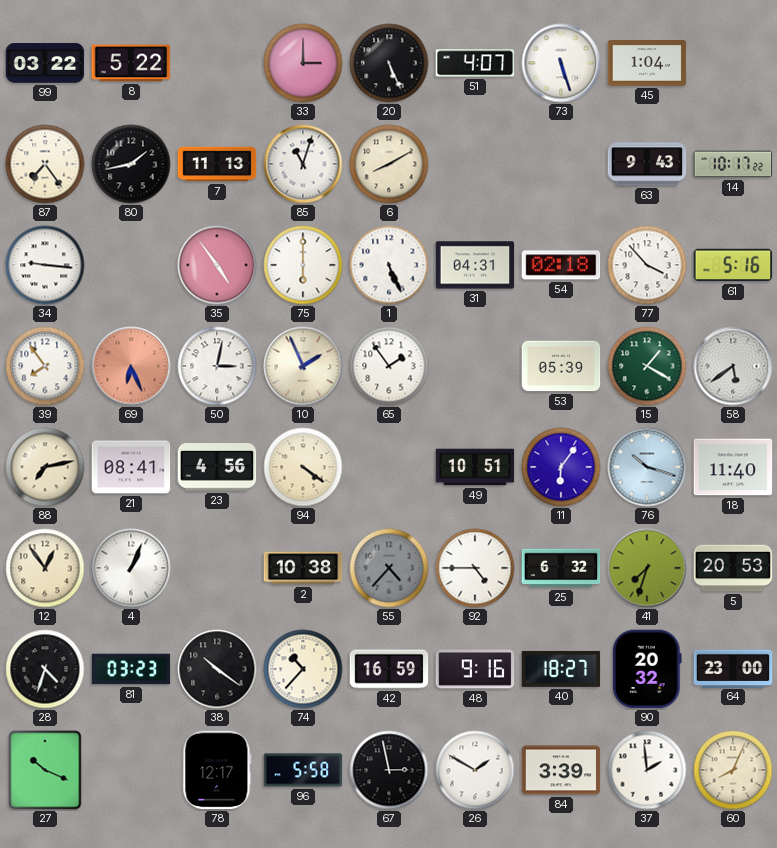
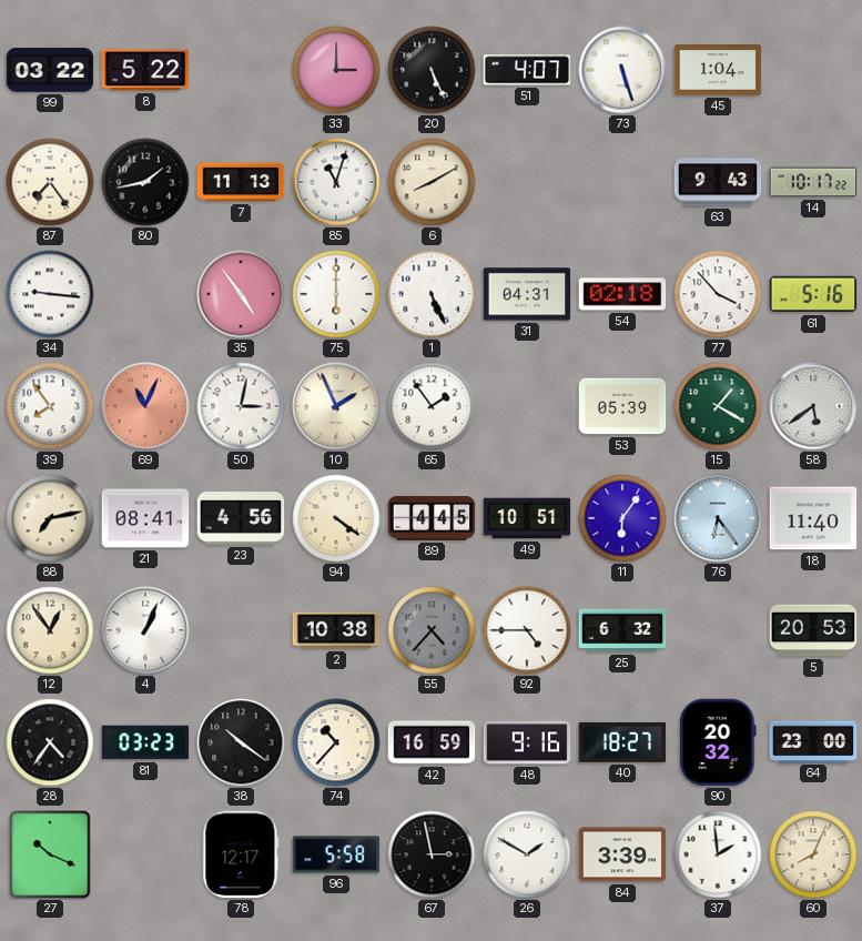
69: 6:26 -> 11:04 (145, 406)
89: none -> 4:45 (432, 518)
76: 10:18 -> 6:24 (718, 518)
41: 7:33 -> none (647, 568)
28: 4:33 -> 4:36 (50, 742)
